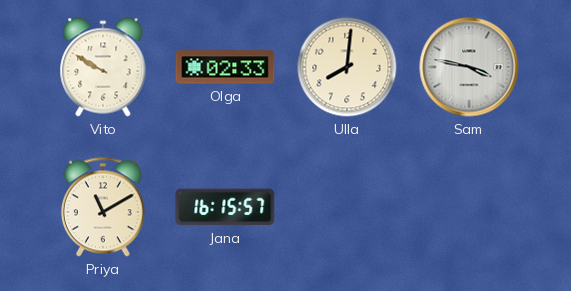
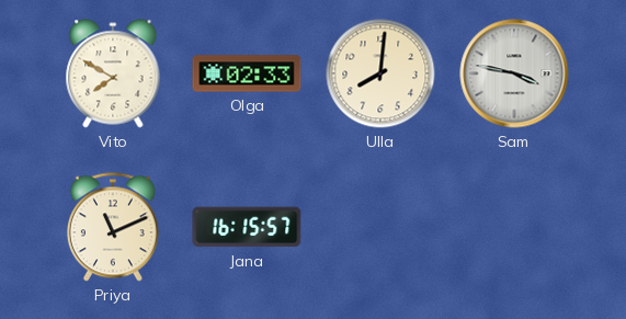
Vito: 9:50 -> 7:50 (113, 73)
Priya: 11:10 -> 11:11 (113, 227)
